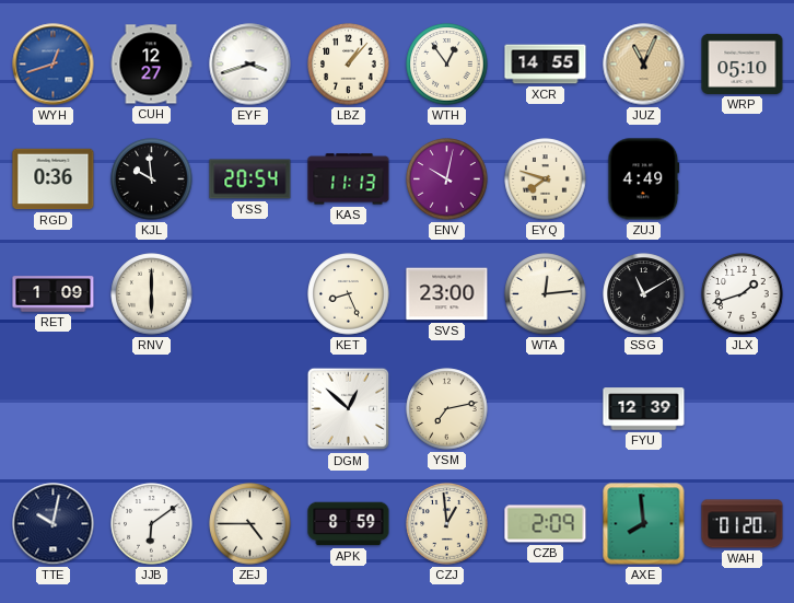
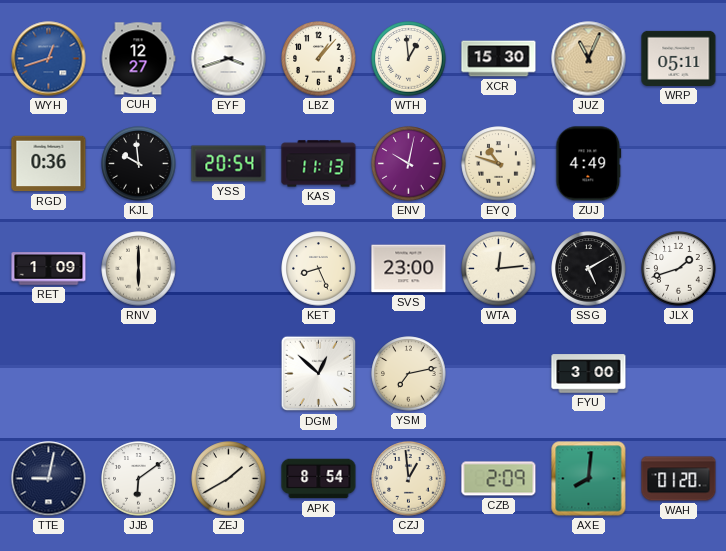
WTH: 12:54 -> 12:59 (409, 59)
XCR: 14:55 -> 15:30 (499, 59)
WRP: 05:10 -> 05:11 (679, 58)
EYQ: 7:48 -> 10:48 (499, 164)
SSG: 11:10 -> 5:10 (589, 269)
FYU: 12:39 -> 3:00 (589, 374)
TTE: 10:02 -> 9:02 (49, 479)
ZEJ: 4:45 -> 1:40 (229, 479)
APK: 8:59 -> 8:54 (319, 479)
AXE: 7:59 -> 8:01 (589, 479)
